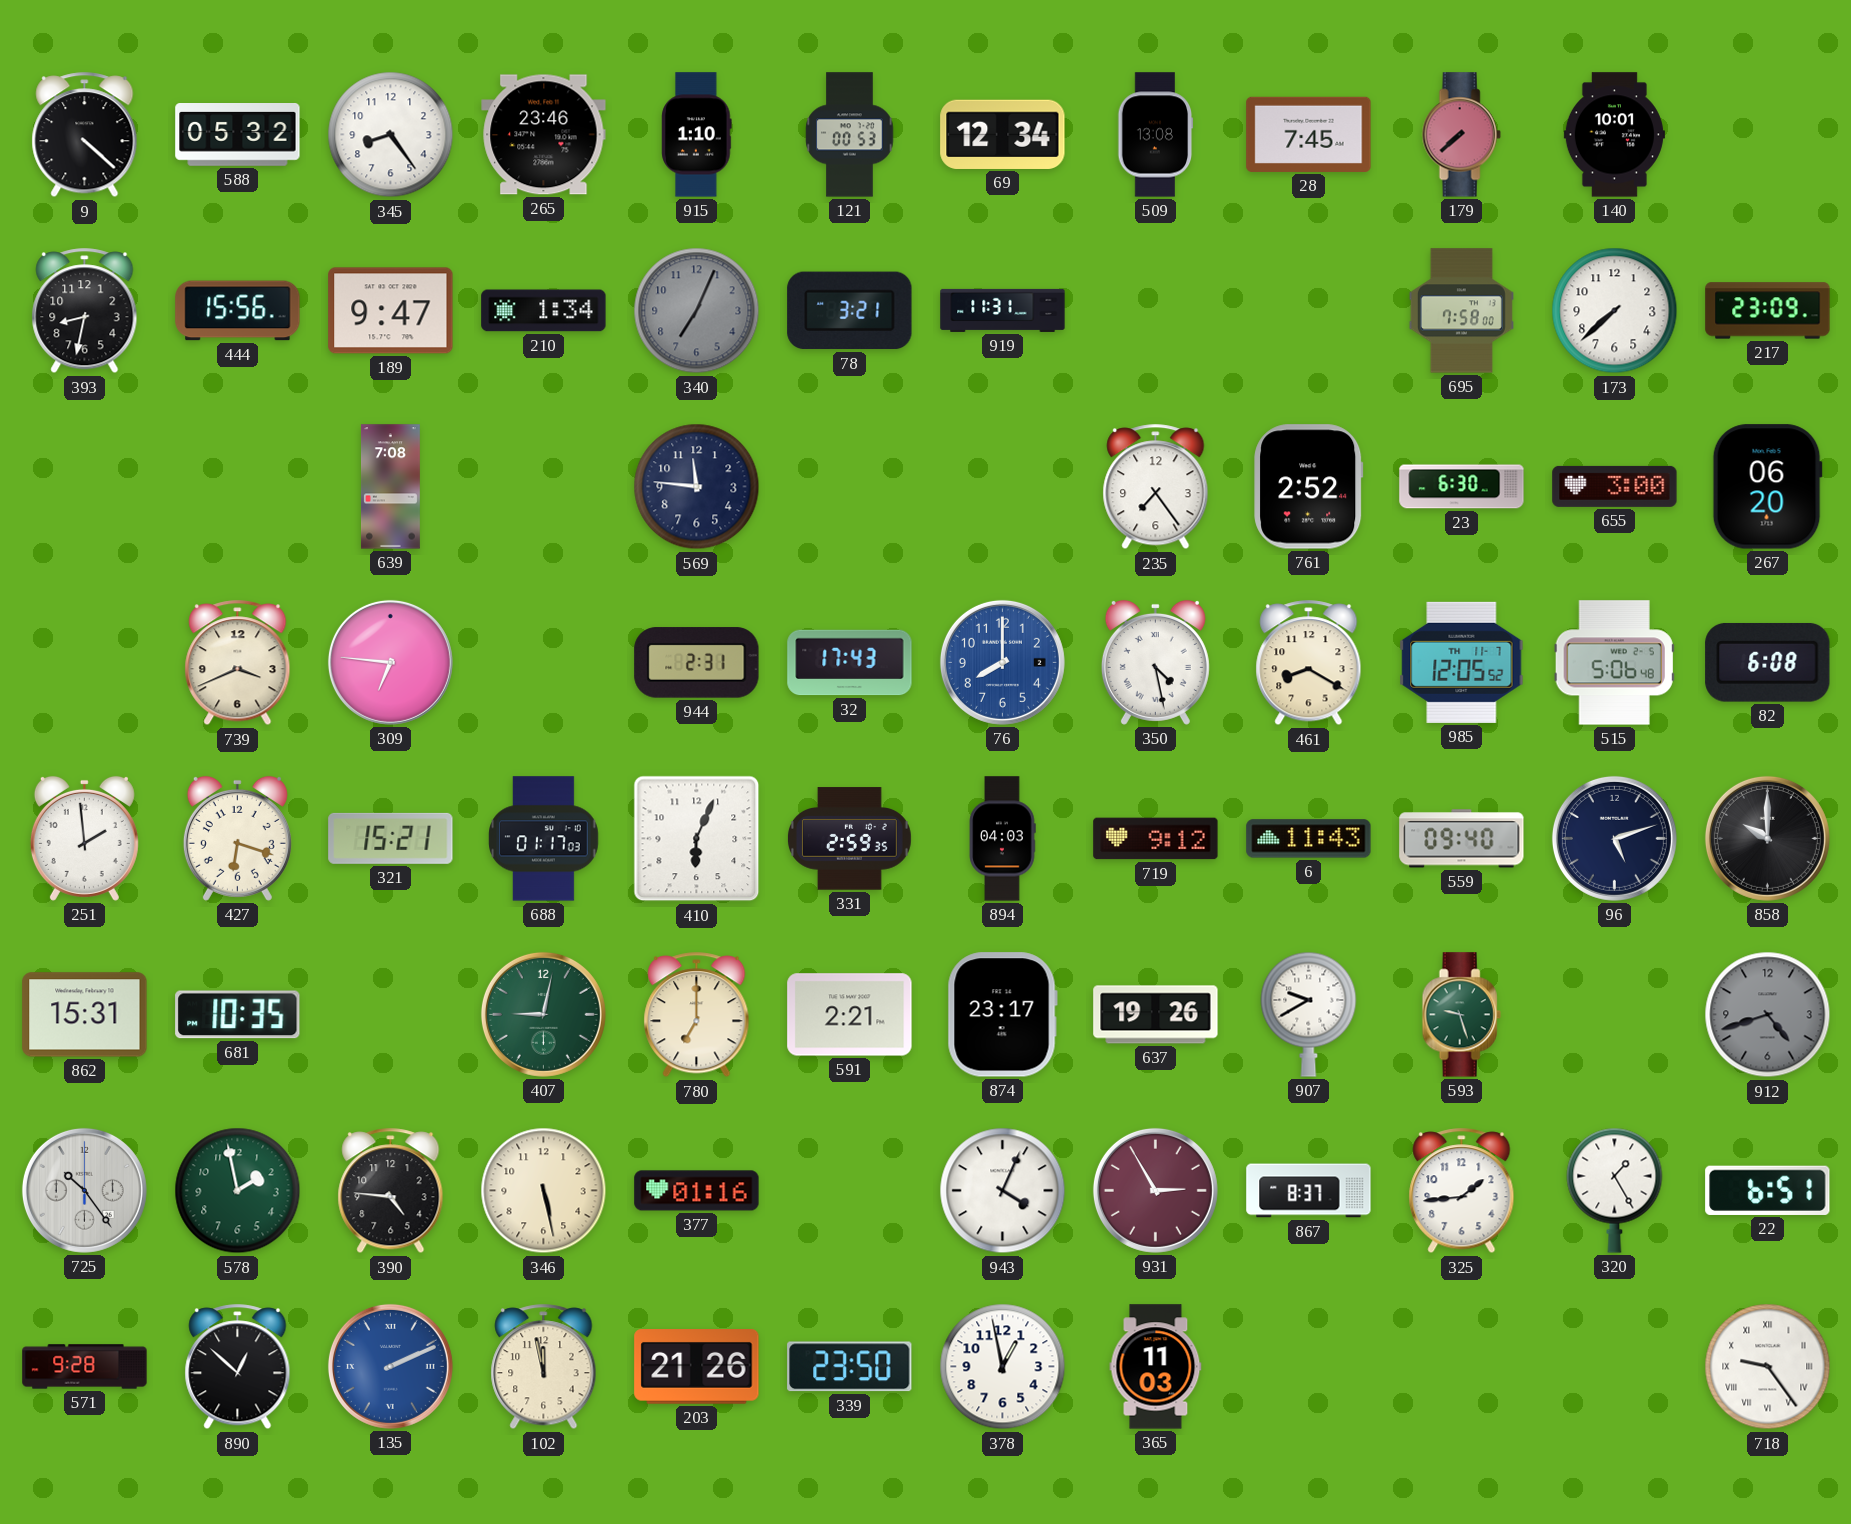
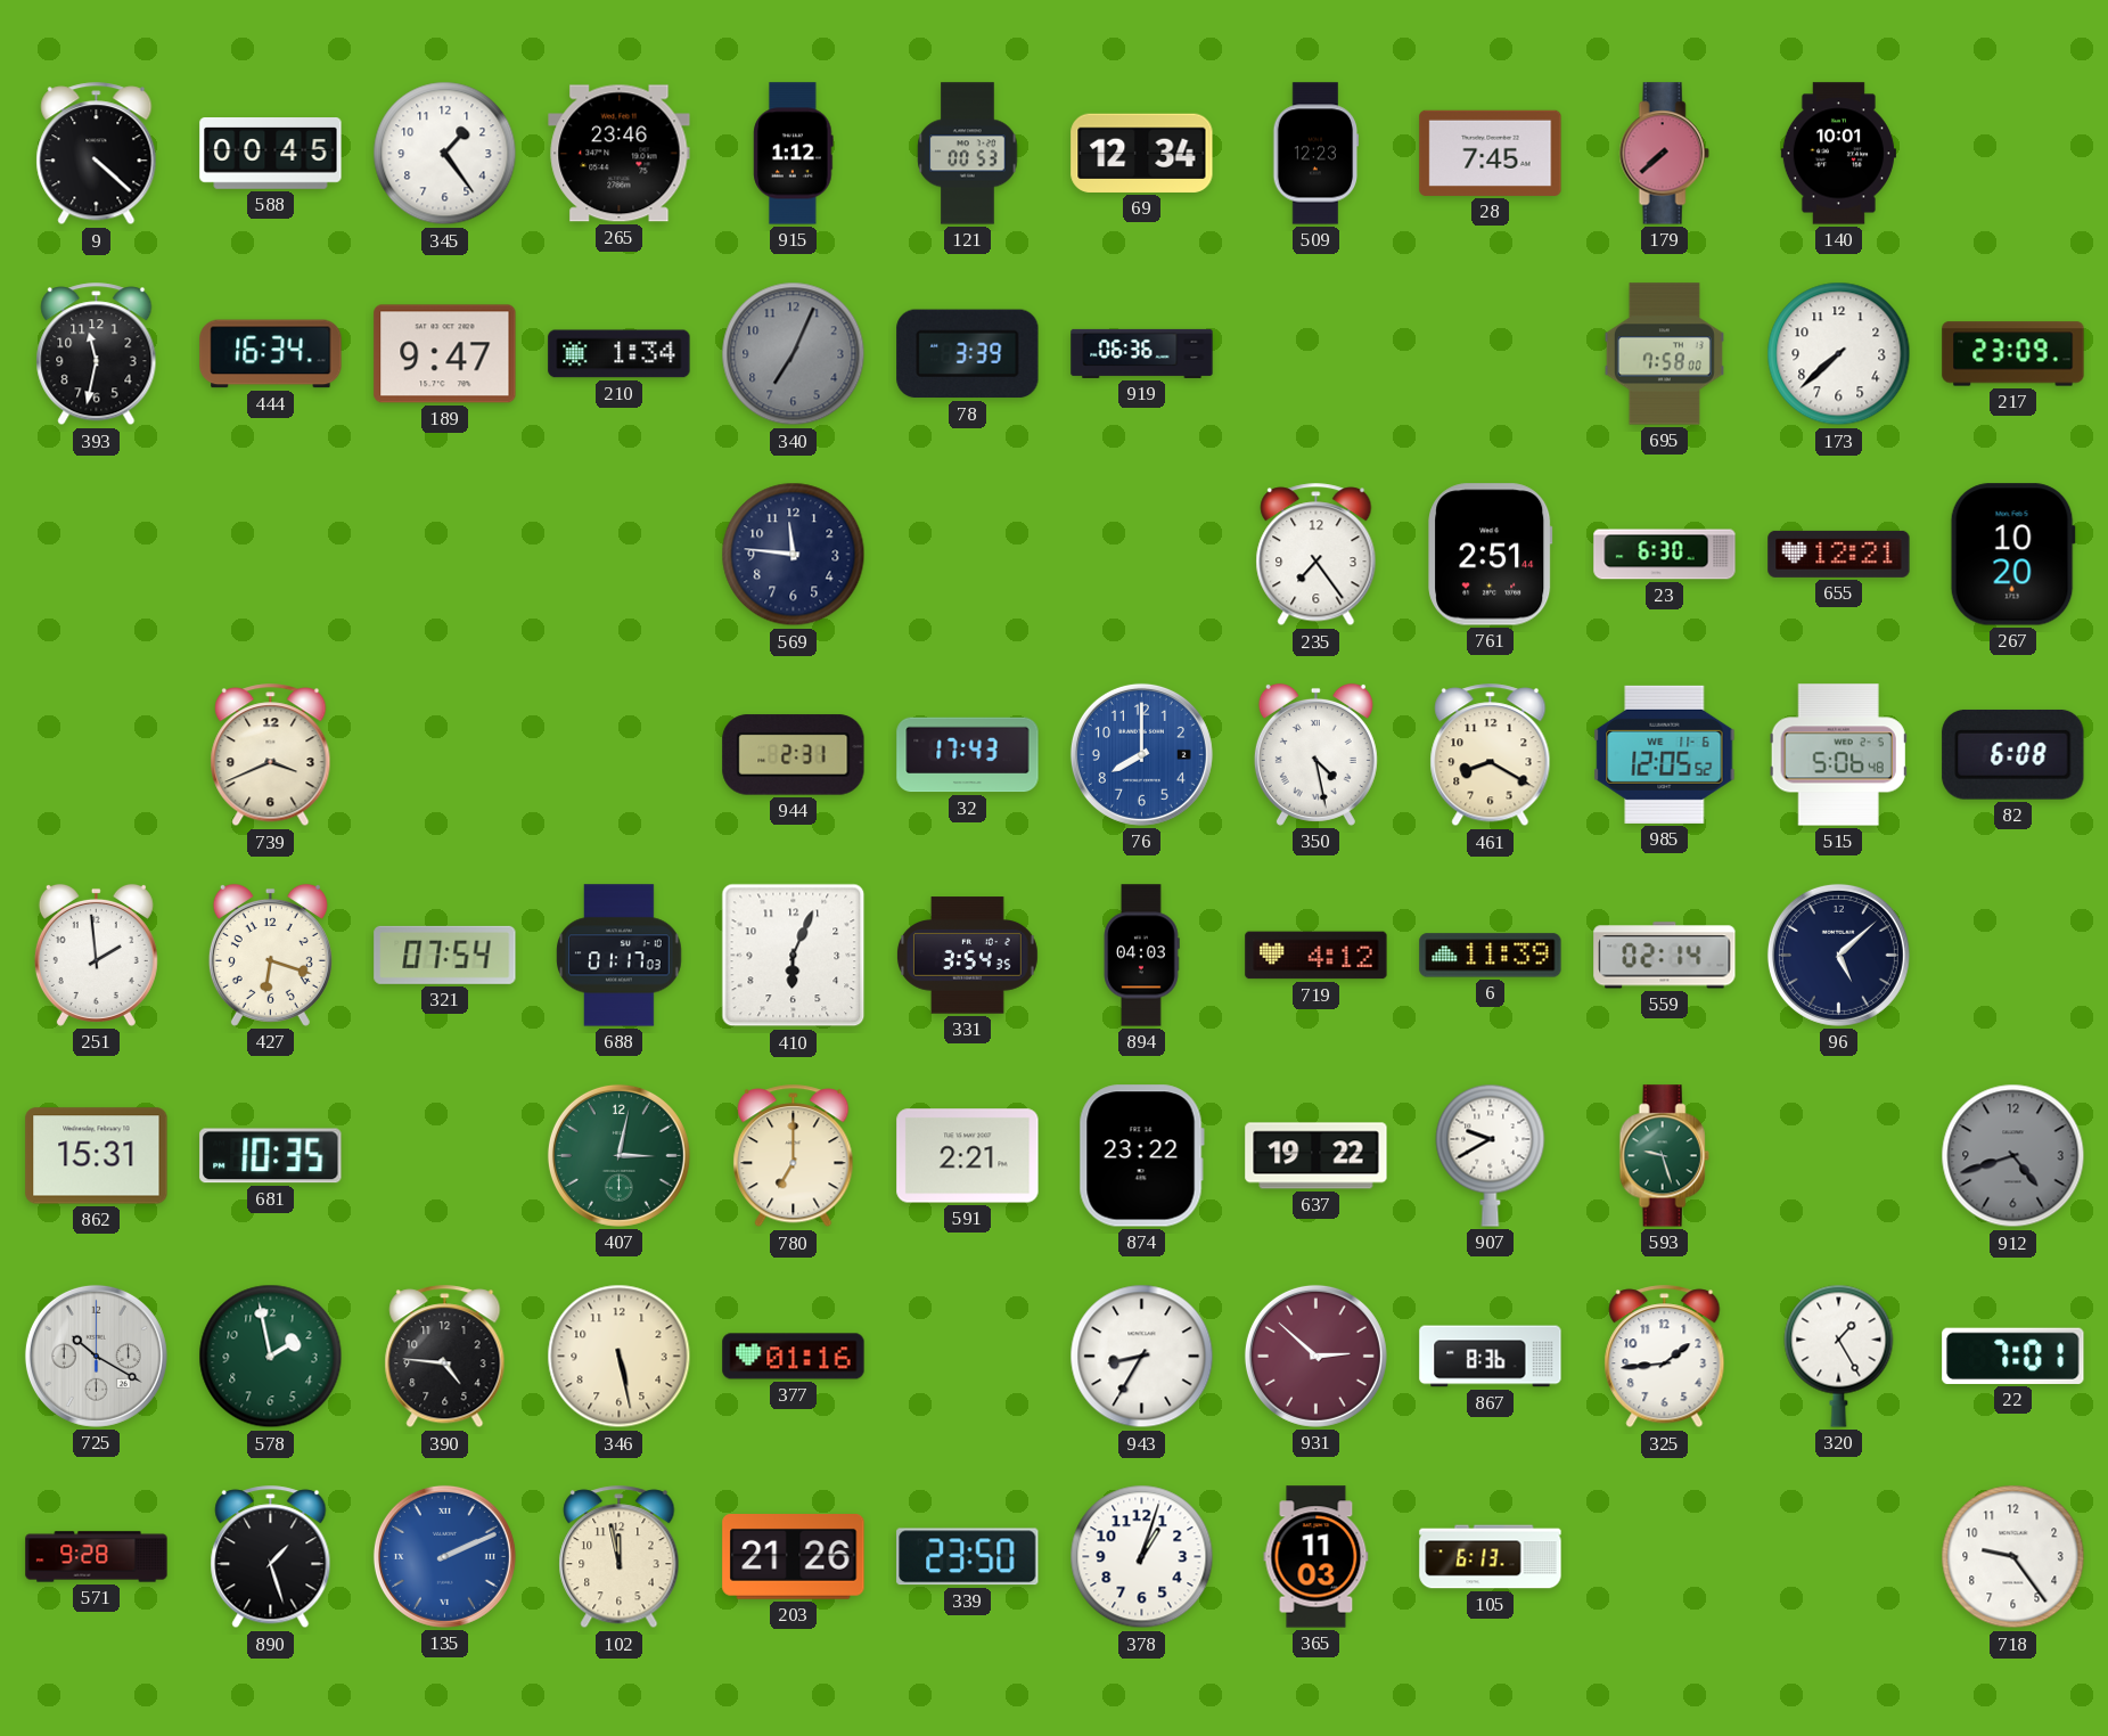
588: 05:32 -> 00:45 (271, 154)
345: 8:24 -> 1:24 (445, 154)
915: 1:10 -> 1:12 (794, 154)
509: 13:08 -> 12:23 (1317, 154)
393: 8:32 -> 11:32 (97, 354)
444: 15:56 -> 16:34 (271, 354)
78: 3:21 -> 3:39 (968, 354)
919: 11:31 -> 06:36 (1142, 353)
639: 7:08 -> none (390, 487)
761: 2:52 -> 2:51 (1491, 555)
655: 3:00 -> 12:21 (1839, 554)
267: 06:20 -> 10:20 (2012, 555)
309: 6:46 -> none (390, 662)
985 date: TH 11-7 -> WE 11-6 (1665, 754)
321: 15:21 -> 07:54 (445, 955)
331: 2:59 -> 3:54 (967, 956)
719: 9:12 -> 4:12 (1317, 956)
6: 11:43 -> 11:39 (1491, 956)
559: 09:40 -> 02:14 (1665, 956)
96: 5:12 -> 5:08 (1838, 955)
858: 10:00 -> none (1767, 838)
407: 9:02 -> 3:02 (618, 1155)
874: 23:17 -> 23:22 (1141, 1156)
637: 19:26 -> 19:22 (1317, 1156)
725: 10:24 -> 10:20 (96, 1356)
943: 4:04 -> 8:35 (1142, 1357)
931: 2:55 -> 2:52 (1315, 1356)
867: 8:37 -> 8:36 (1491, 1357)
22: 6:51 -> 7:01 (2013, 1356)
890: 12:52 -> 1:27 (271, 1557)
378: 12:58 -> 1:03 (1142, 1557)
105: none -> 6:13 (1491, 1557)
718 numerals: Roman -> Arabic (2013, 1557)
